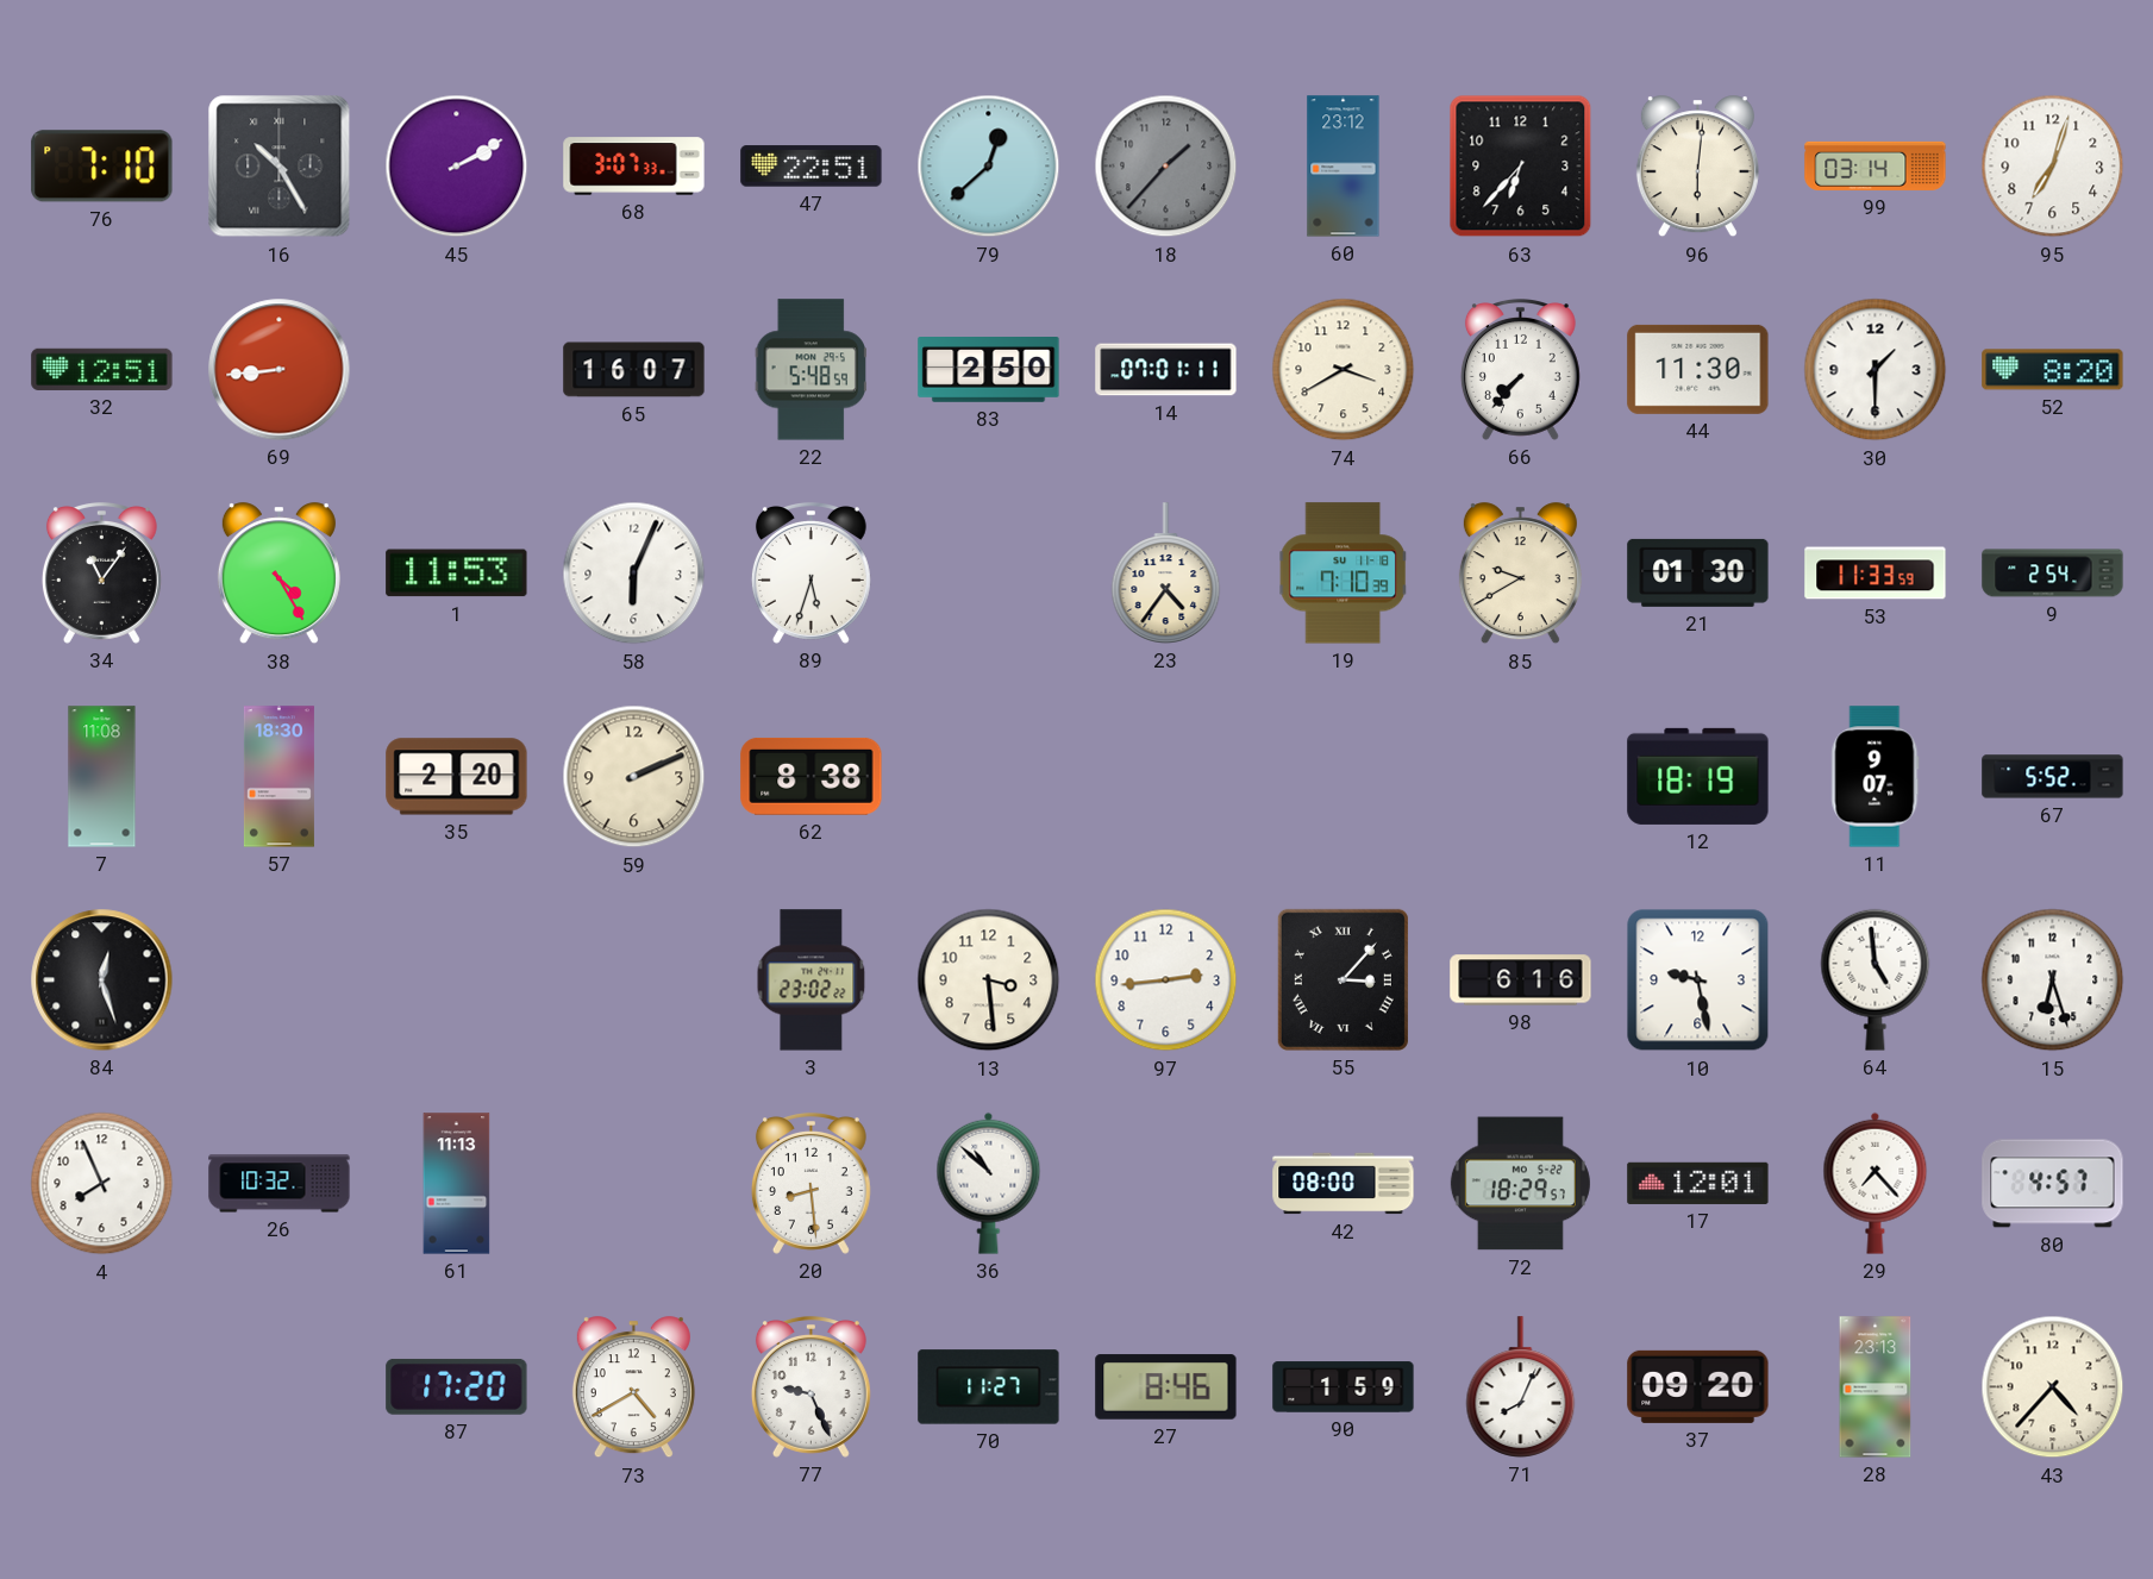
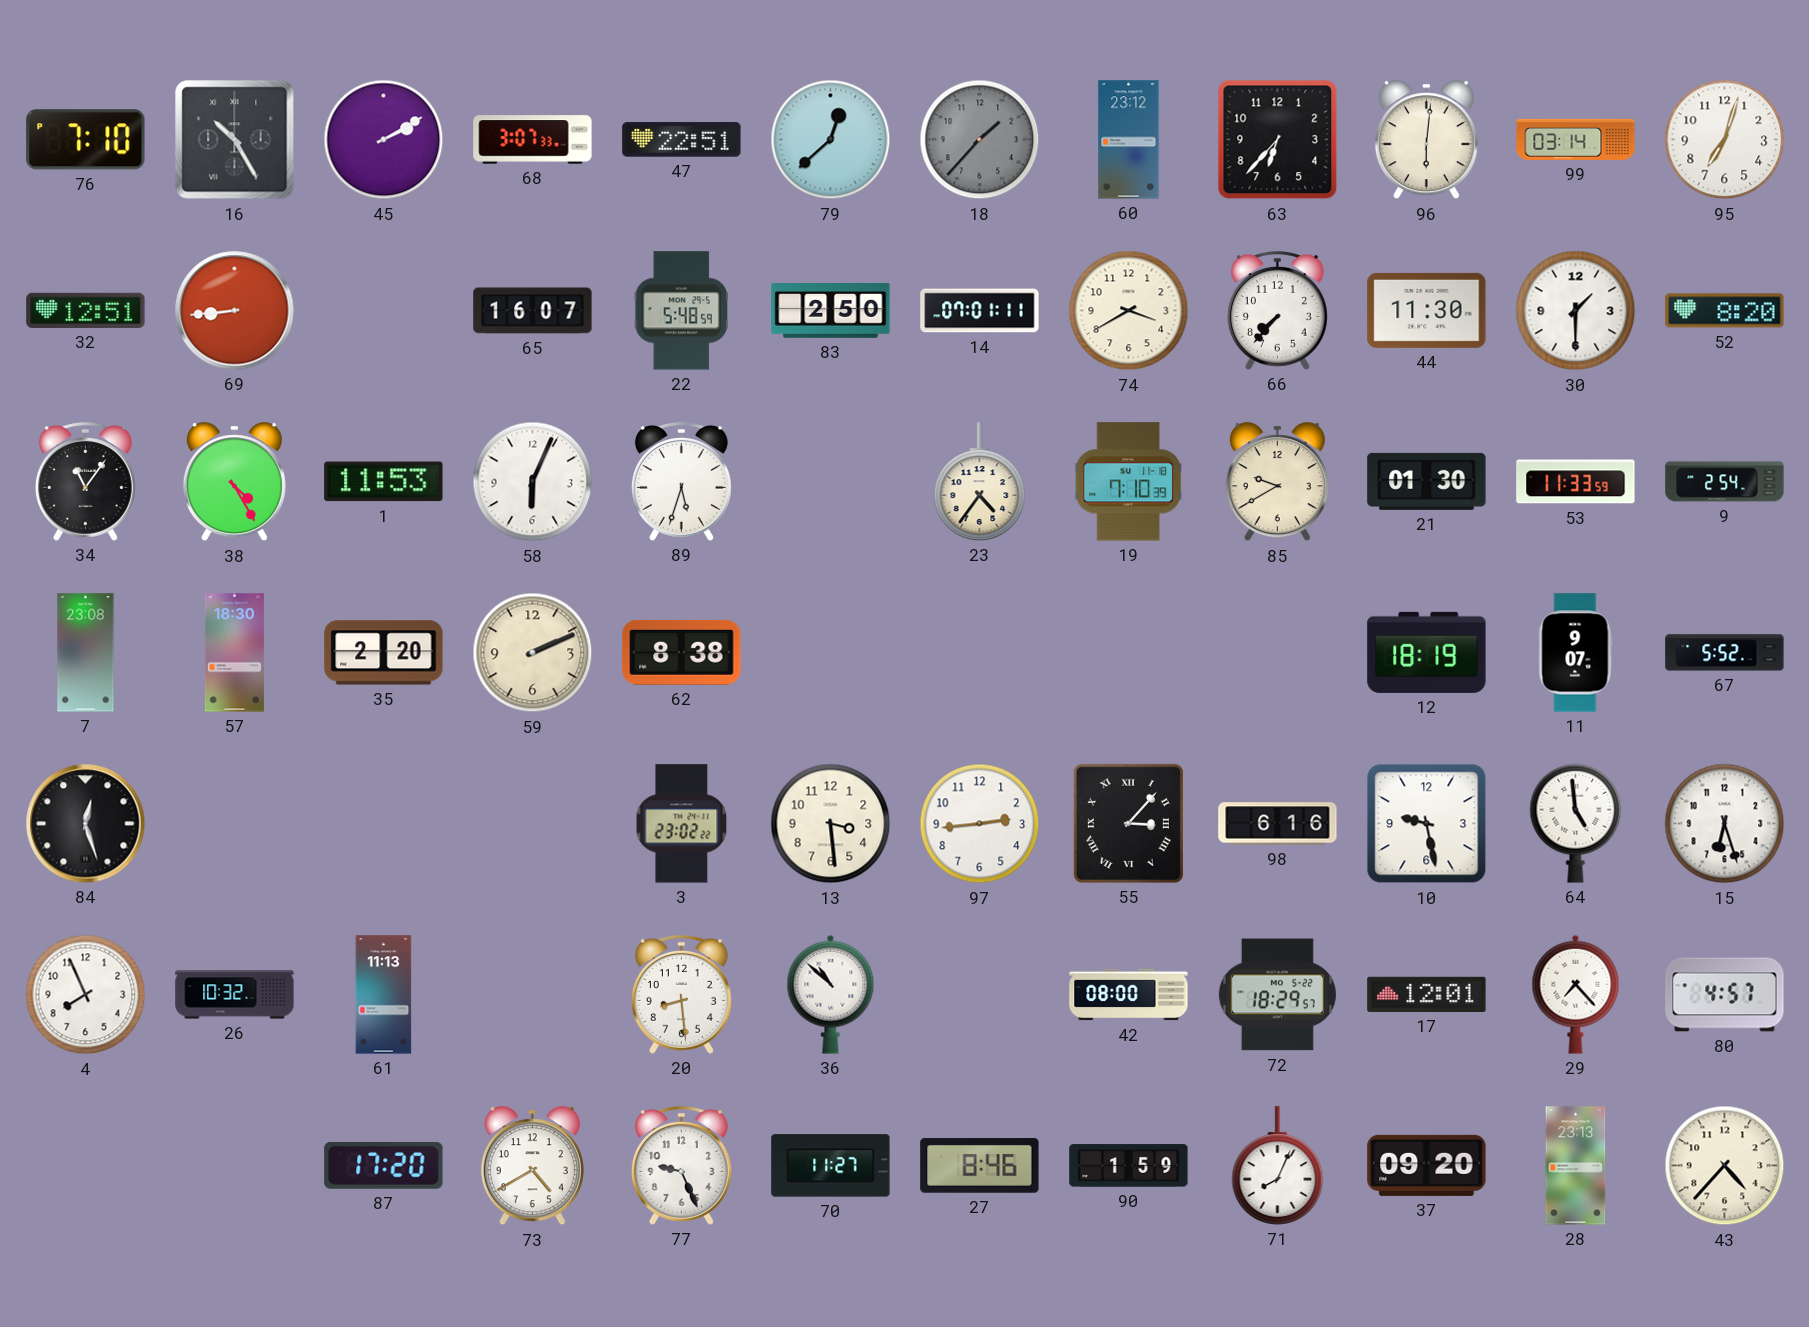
7: 11:08 -> 23:08 (86, 653)
